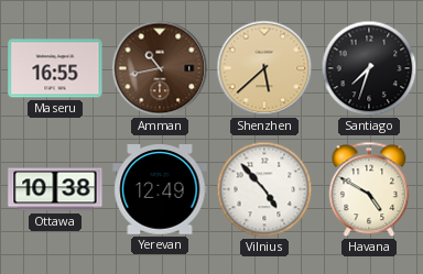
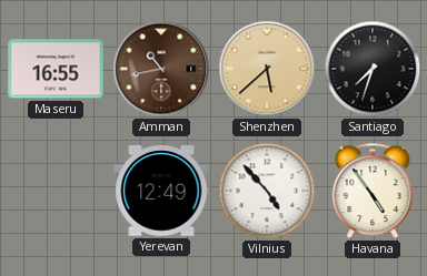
Ottawa: 10:38 -> none (55, 189)
Havana: 4:50 -> 4:54 (373, 191)
